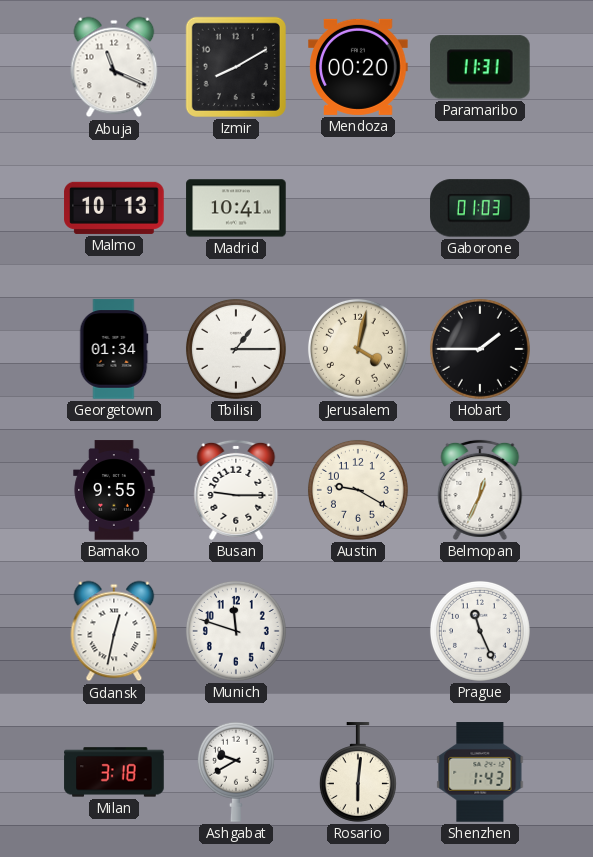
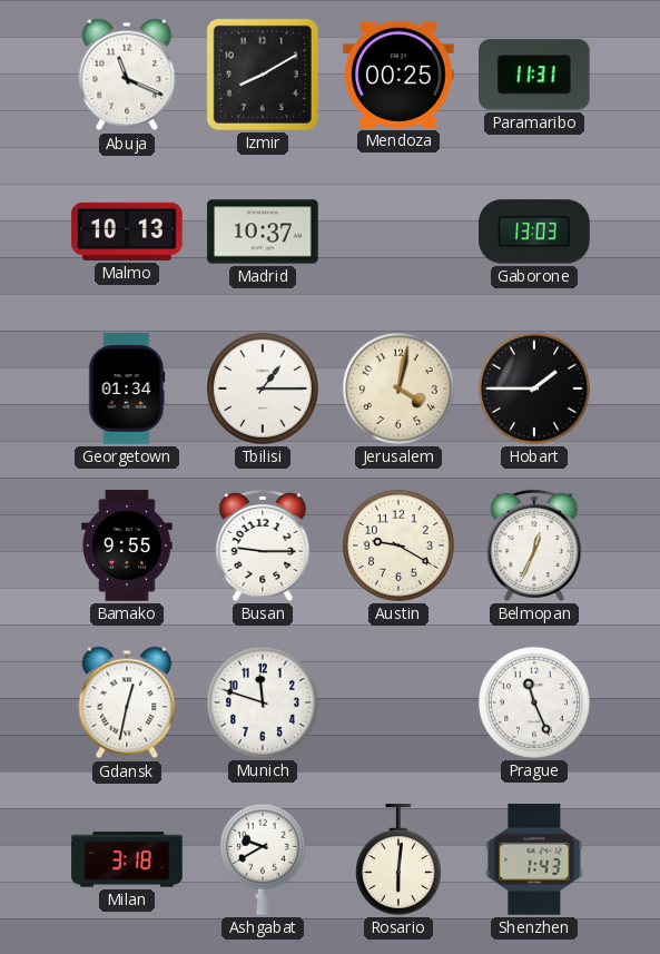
Mendoza: 00:20 -> 00:25 (398, 75)
Madrid: 10:41 -> 10:37 (263, 232)
Gaborone: 01:03 -> 13:03 (534, 232)
